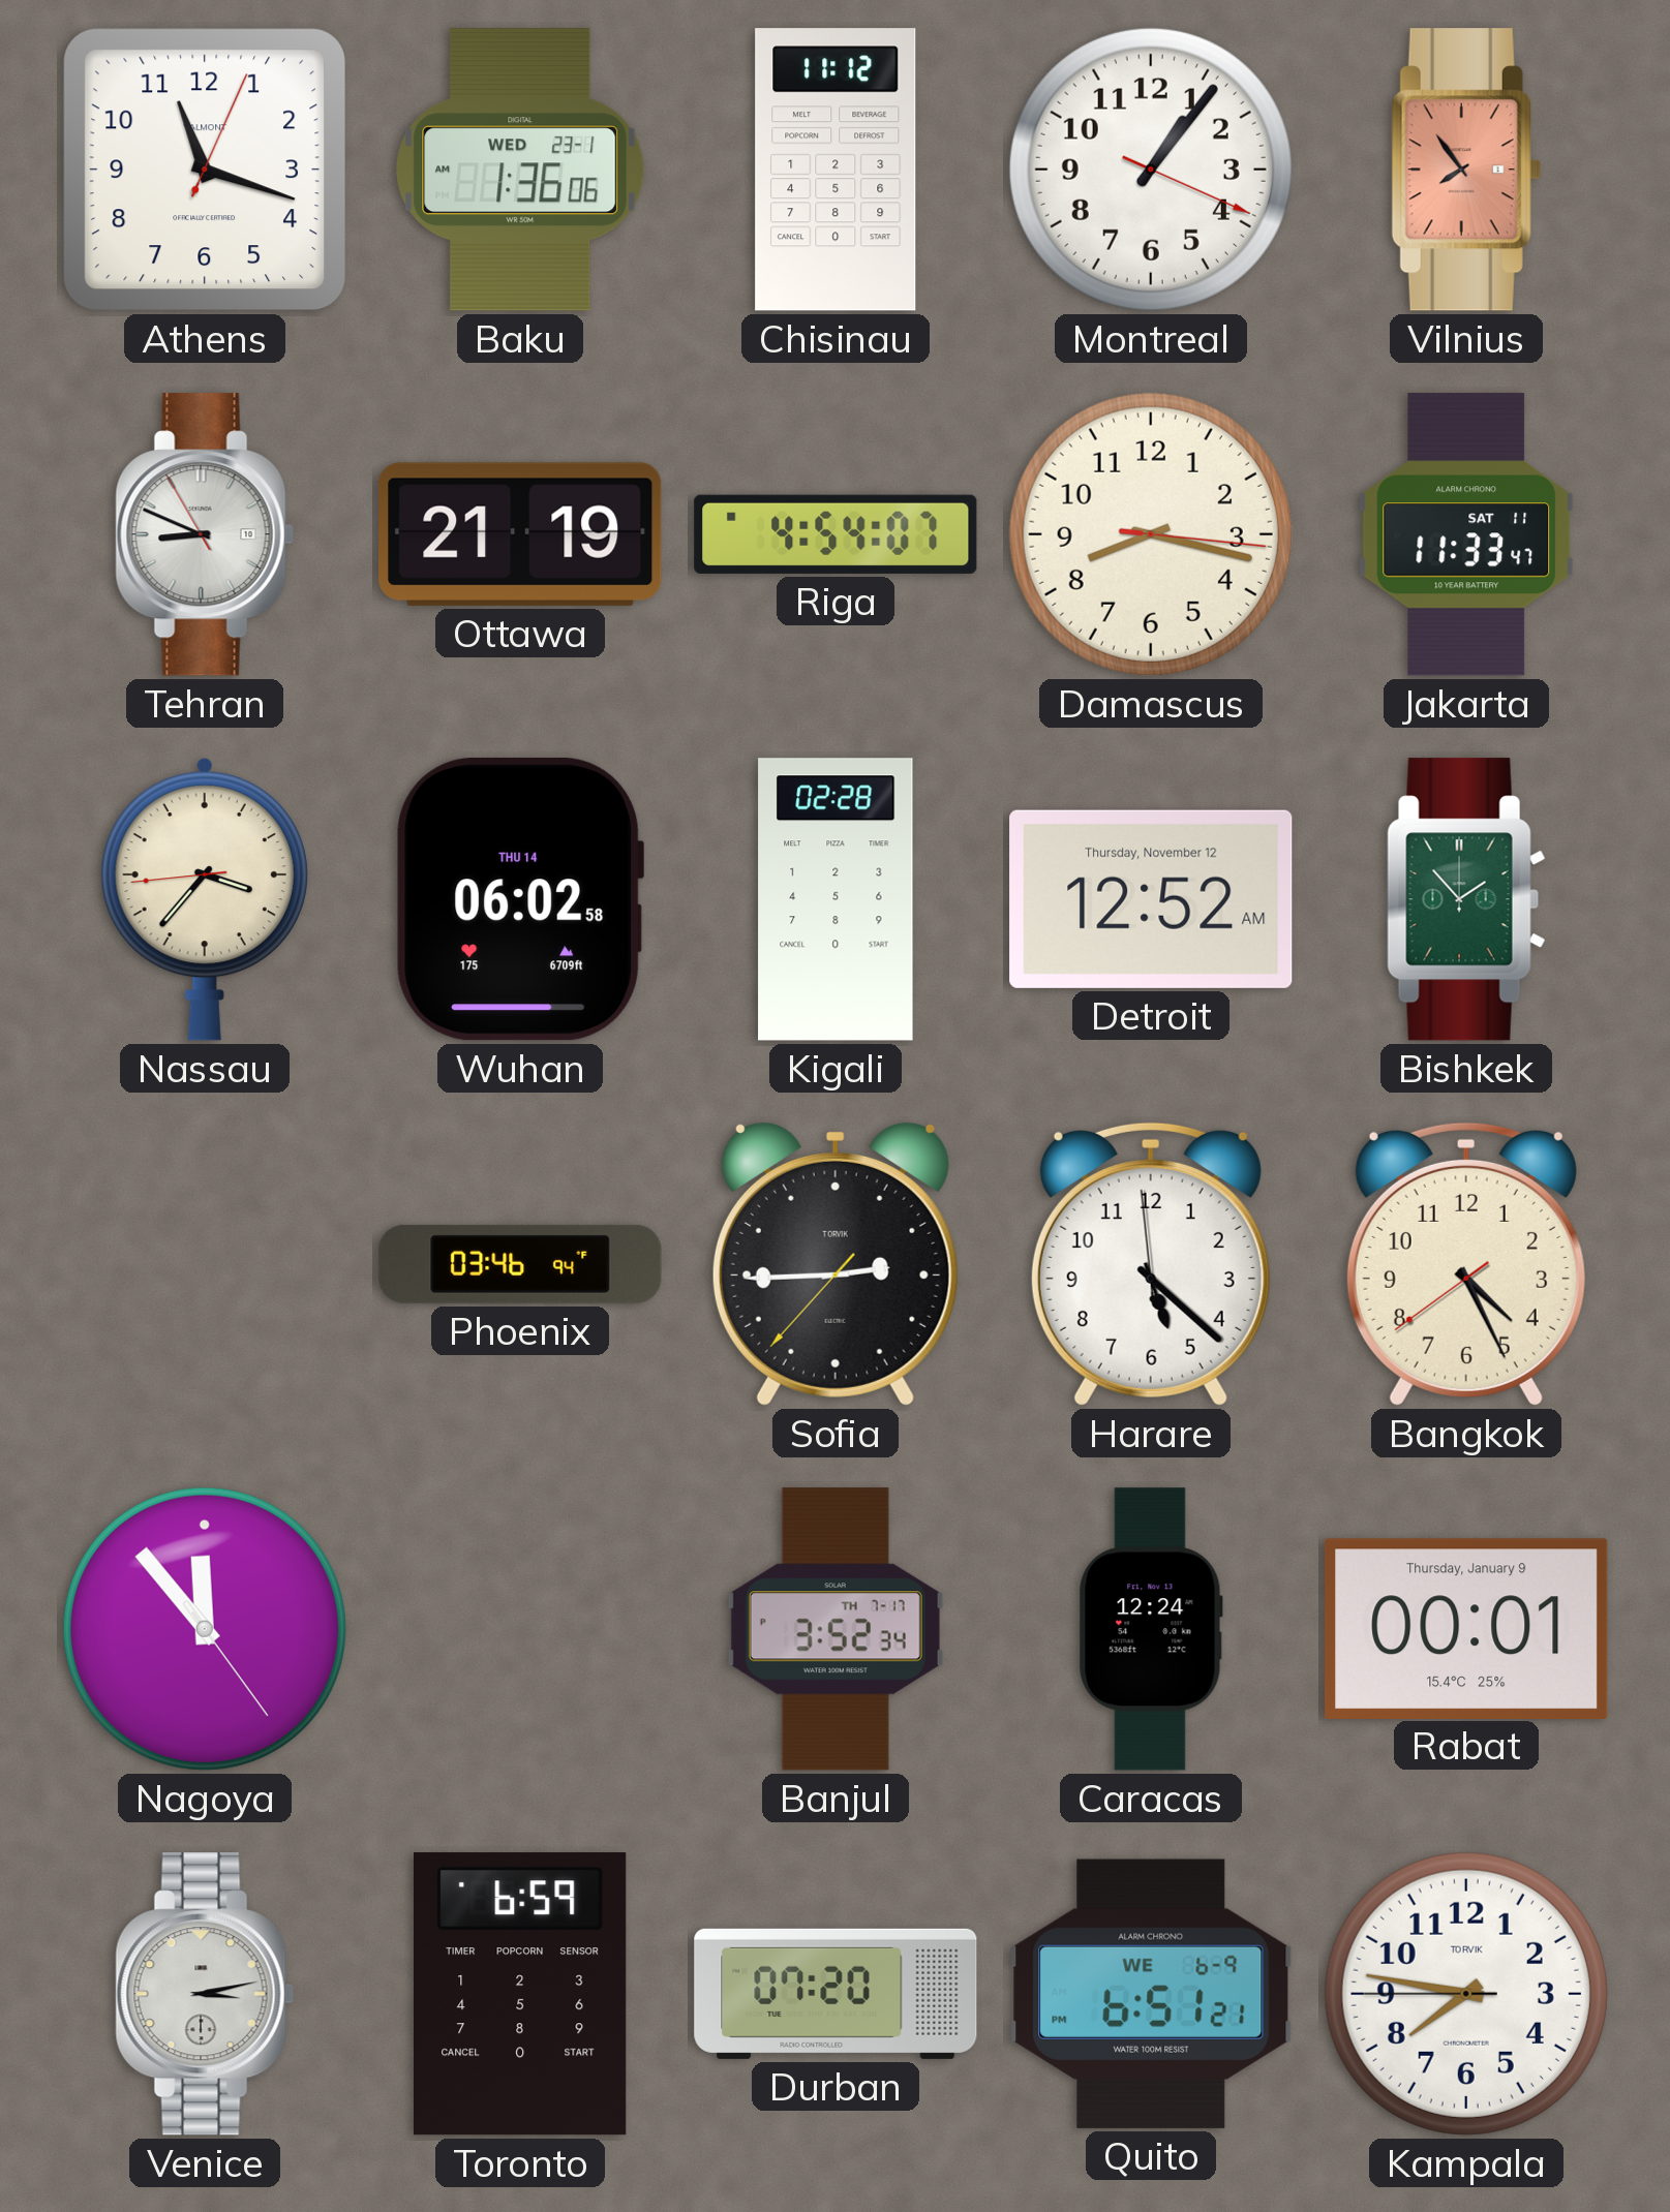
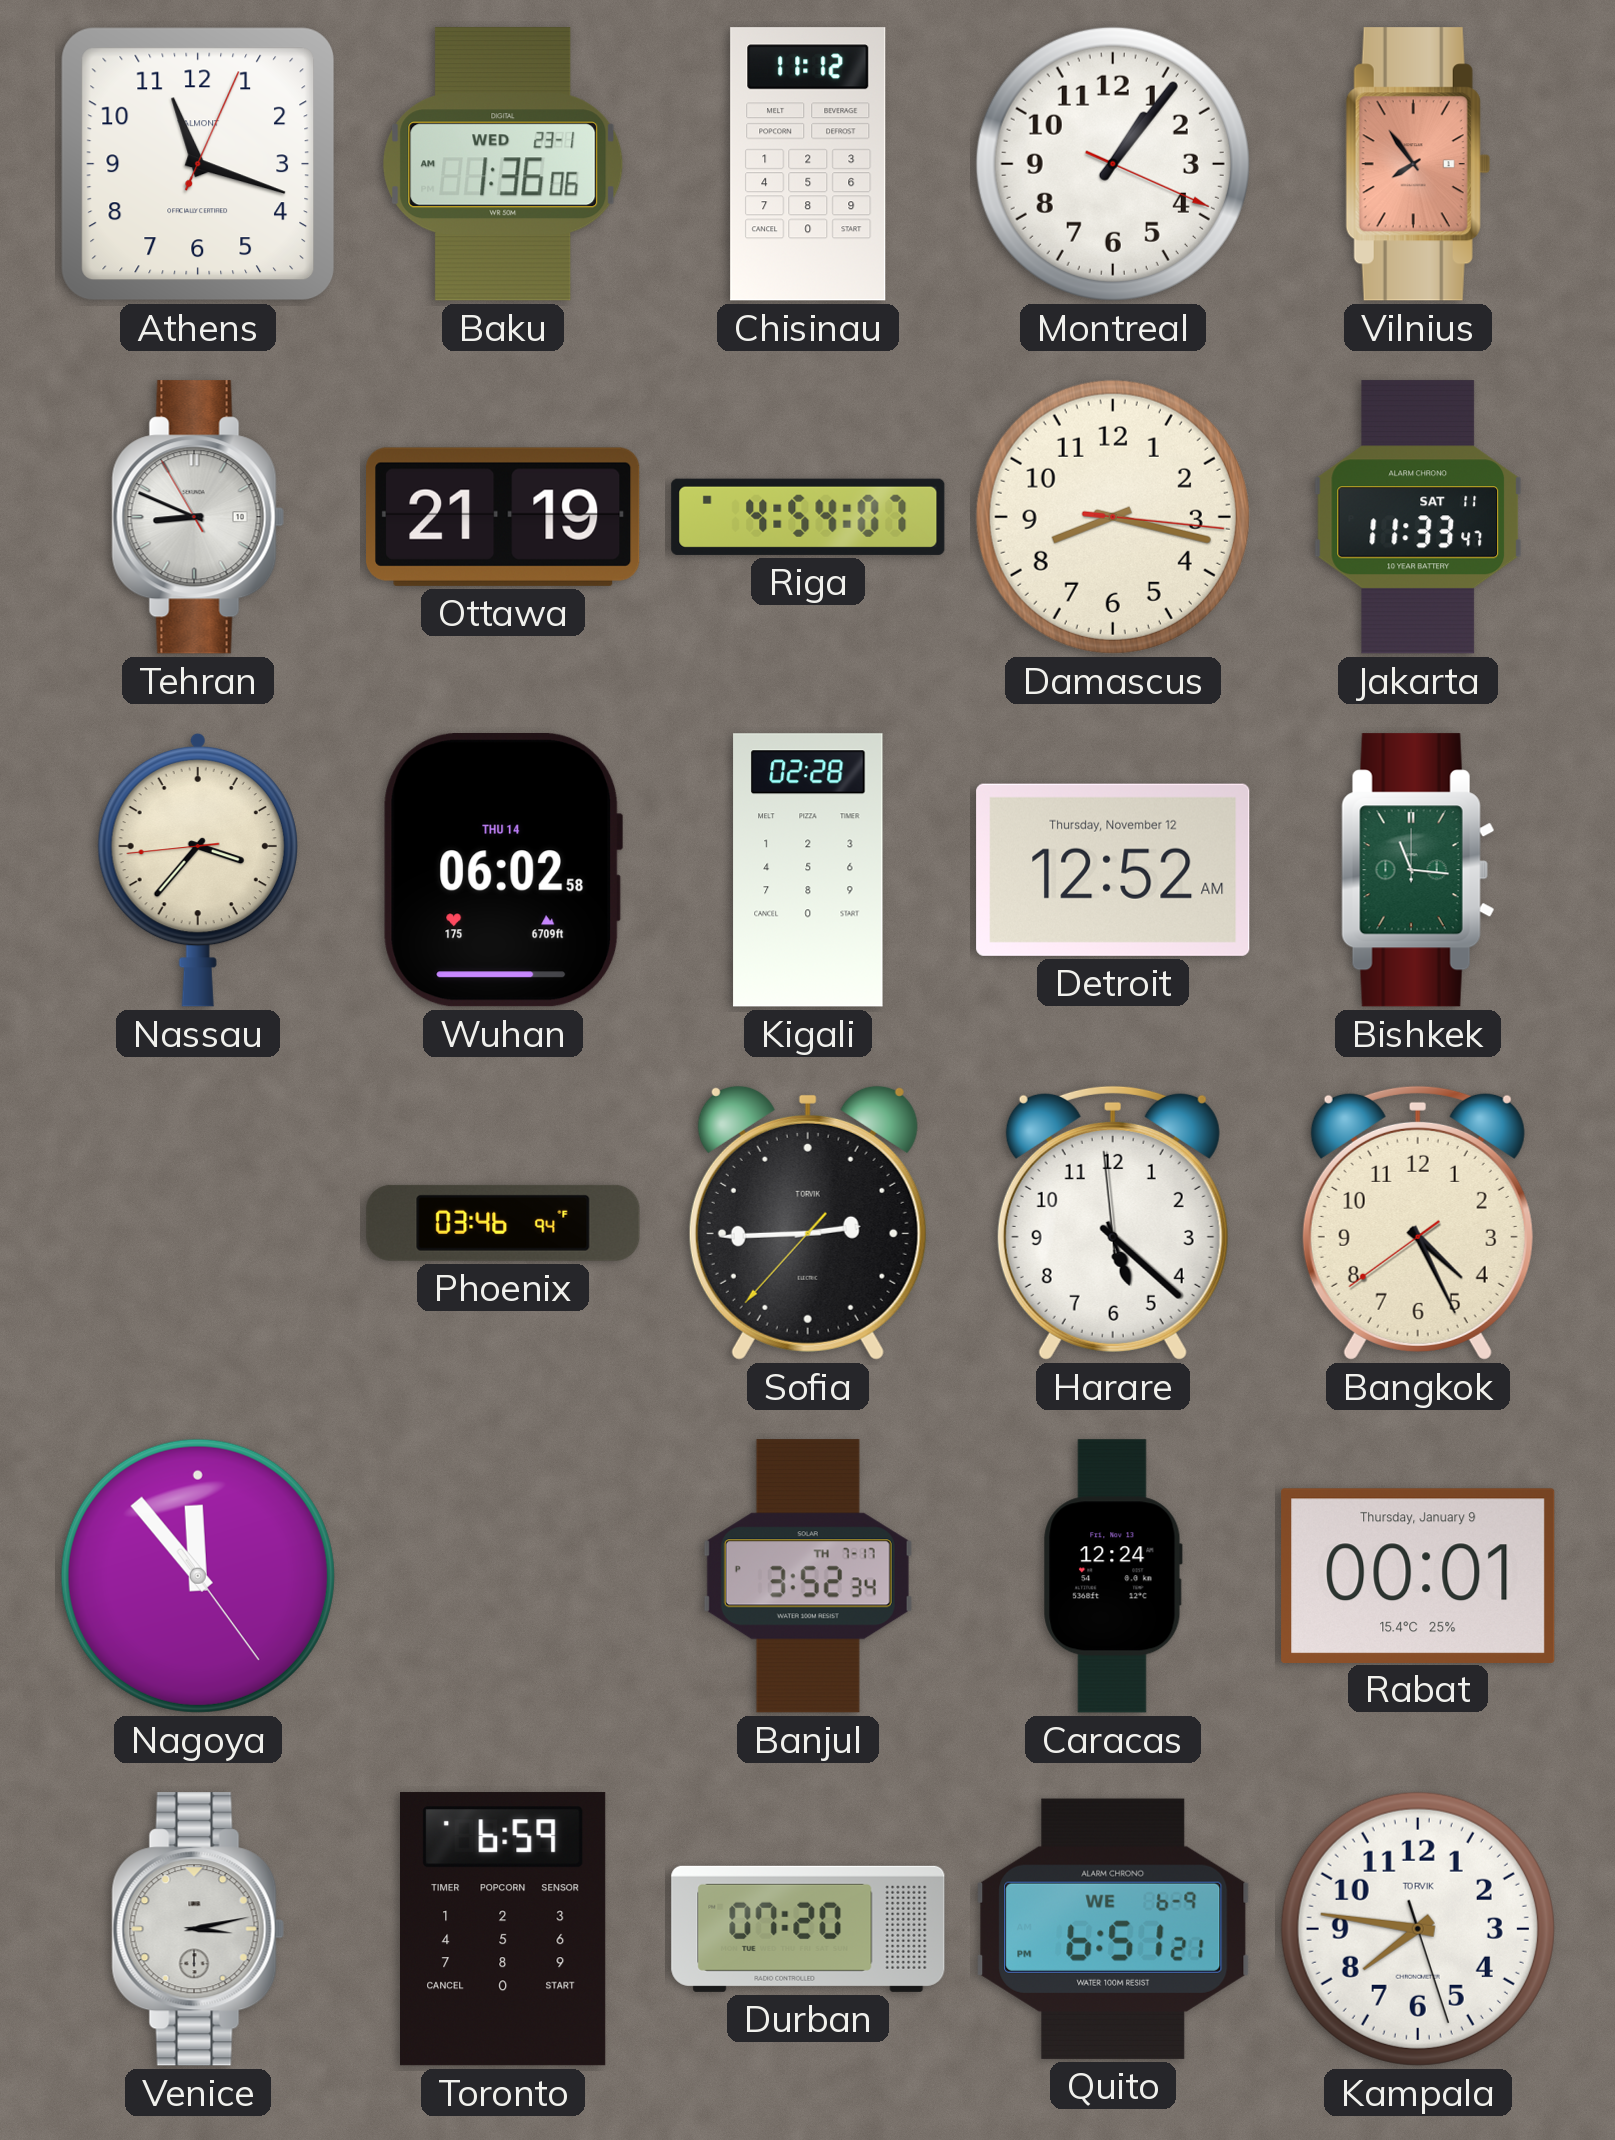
Bishkek: 1:53 -> 11:16 (1418, 870)
Kampala: 7:46:45 -> 7:46:27 (1418, 1929)
